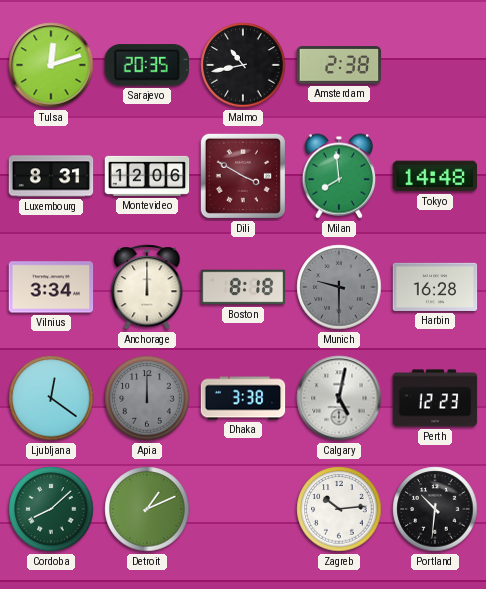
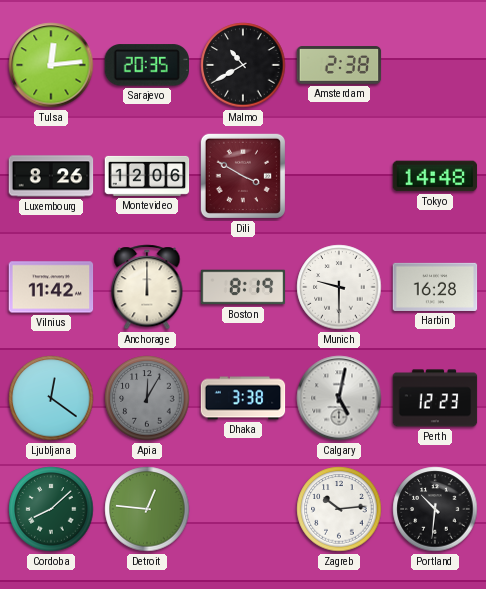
Tulsa: 12:12 -> 12:14 (51, 65)
Malmo: 10:43 -> 10:40 (243, 65)
Luxembourg: 8:31 -> 8:26 (51, 176)
Milan: 7:59 -> none (339, 176)
Vilnius: 3:34 -> 11:42 (51, 287)
Boston: 8:18 -> 8:19 (243, 287)
Munich dial: grey -> white (339, 287)
Apia: 12:00 -> 12:05 (147, 398)
Detroit: 1:11 -> 12:46 (147, 509)
